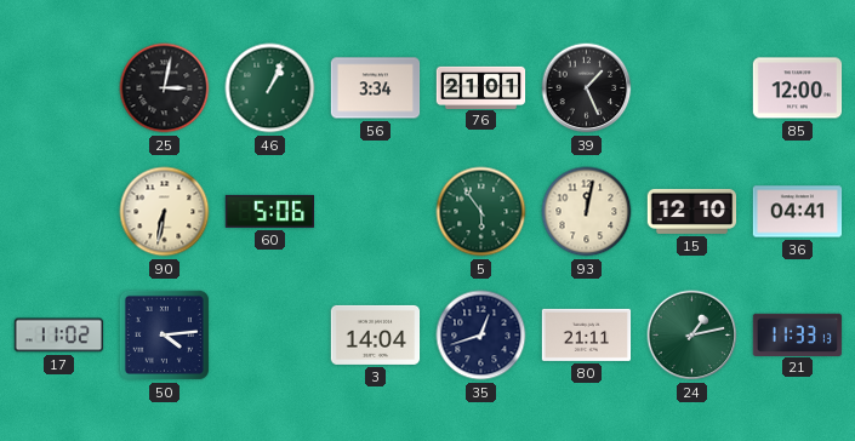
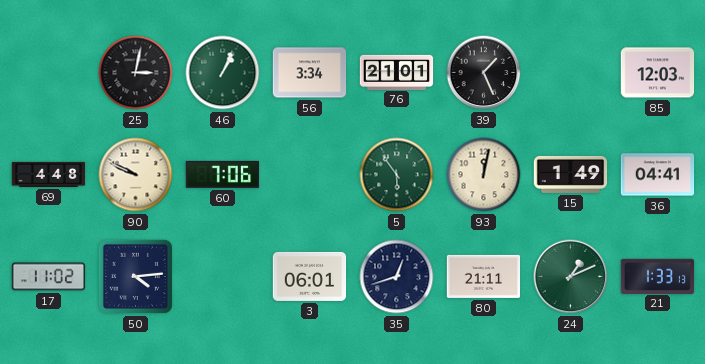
85: 12:00 -> 12:03 (658, 73)
69: none -> 4:48 (49, 174)
90: 6:32 -> 9:49 (136, 175)
60: 5:06 -> 7:06 (222, 174)
15: 12:10 -> 1:49 (571, 174)
3: 14:04 -> 06:01 (310, 276)
24: 1:13 -> 1:11 (571, 277)
21: 11:33 -> 1:33 (658, 276)
